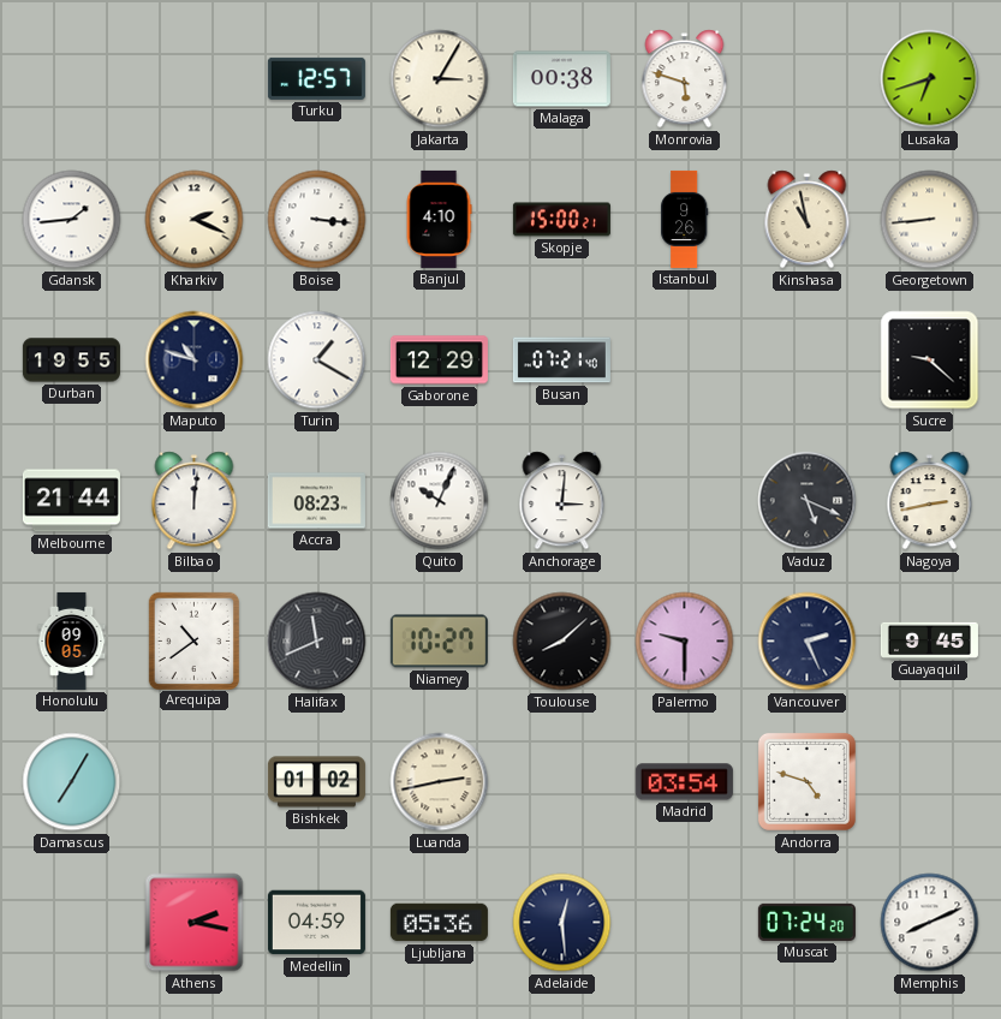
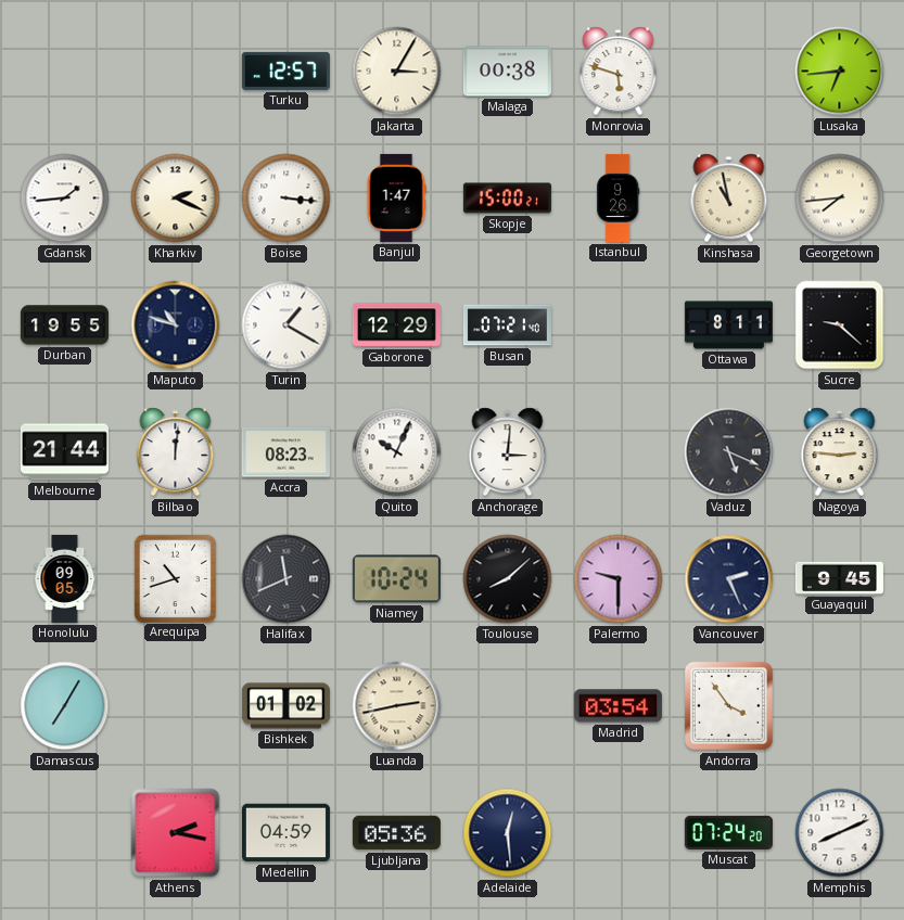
Lusaka: 6:42 -> 6:44 (840, 72)
Banjul: 4:10 -> 1:47 (396, 197)
Georgetown: 8:44 -> 7:44 (840, 199)
Ottawa: none -> 8:11 (728, 325)
Nagoya: 2:43 -> 2:46 (840, 452)
Arequipa: 10:39 -> 10:42 (175, 578)
Niamey: 10:27 -> 10:24 (396, 579)
Andorra: 4:48 -> 3:54 (728, 705)
